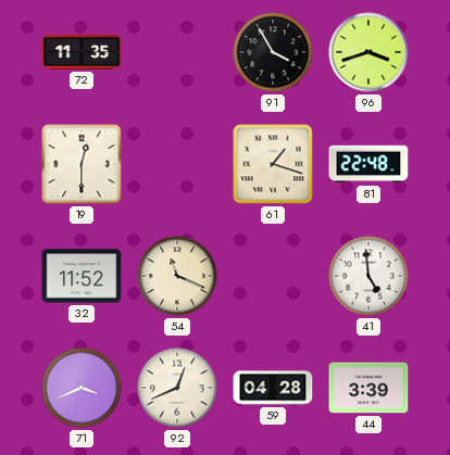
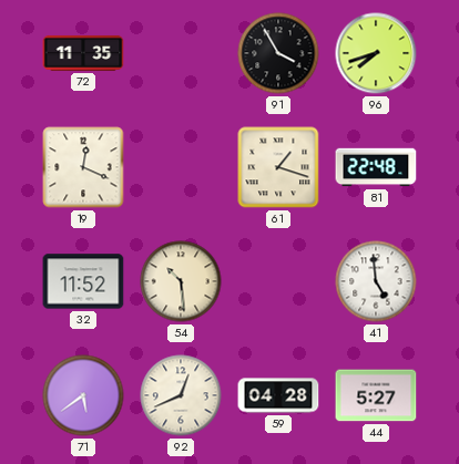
96: 3:42 -> 7:42 (376, 53)
19: 12:30 -> 12:19 (83, 167)
54: 11:19 -> 10:29 (181, 281)
71: 3:41 -> 5:39 (83, 395)
44: 3:39 -> 5:27 (376, 395)
